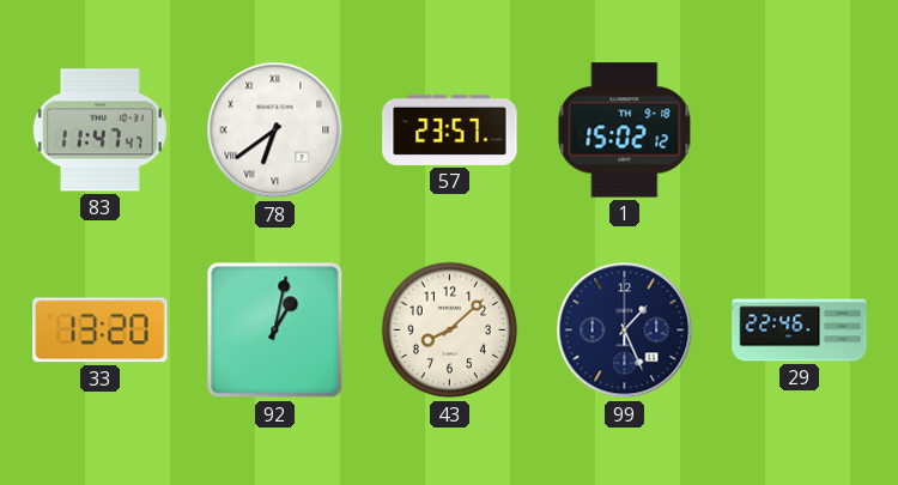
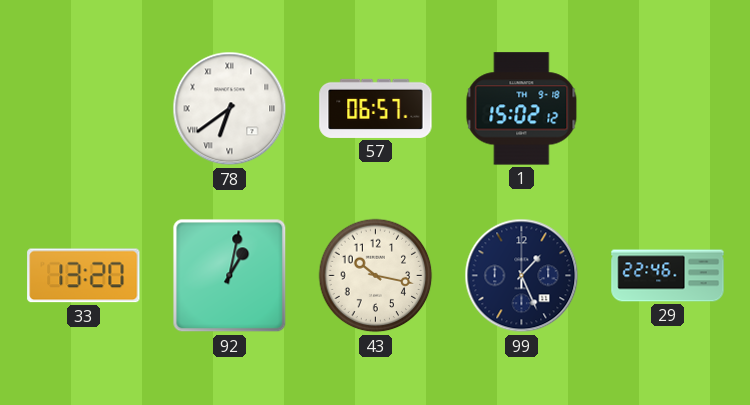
83: 11:47 -> none (99, 131)
57: 23:57 -> 06:57 (376, 108)
43: 8:08 -> 10:17 (376, 276)
